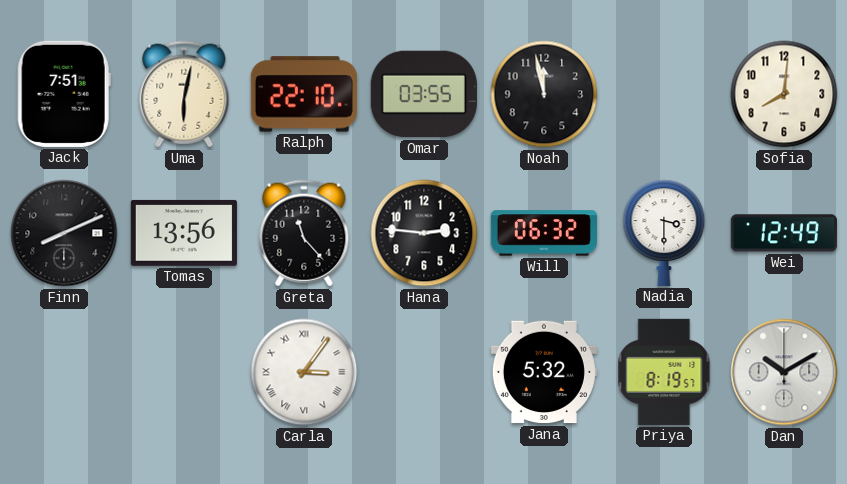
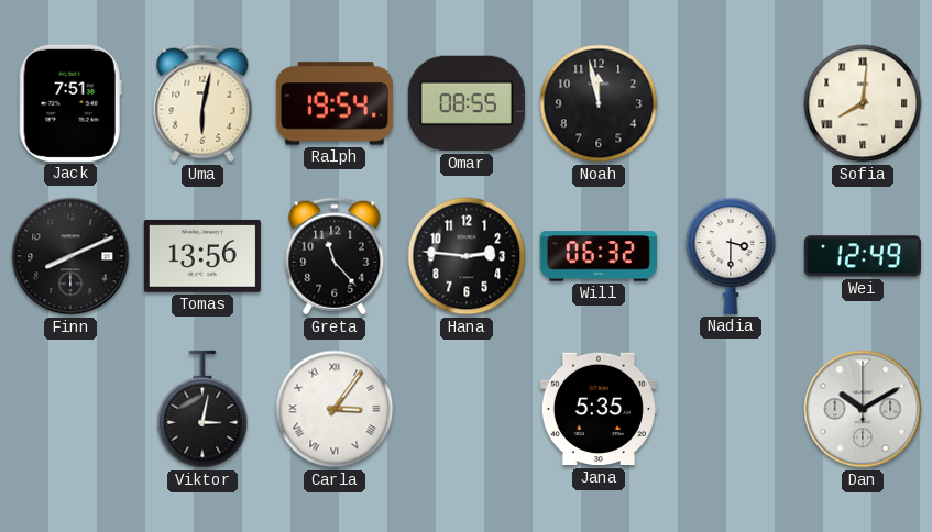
Ralph: 22:10 -> 19:54 (335, 103)
Omar: 03:55 -> 08:55 (467, 103)
Sofia numerals: Arabic -> Roman (863, 103)
Viktor: none -> 3:02 (202, 409)
Jana: 5:32 -> 5:35 (599, 409)
Priya: 8:19 -> none (664, 372)
